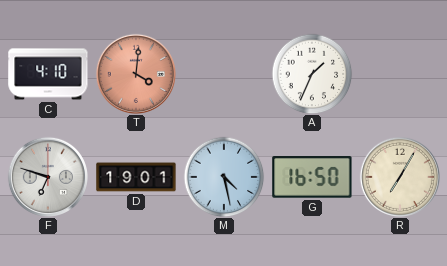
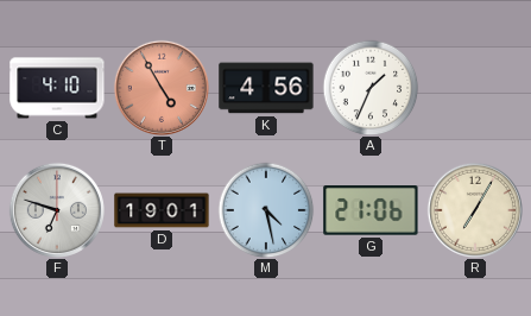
T: 4:01 -> 4:55 (162, 88)
K: none -> 4:56 (266, 88)
G: 16:50 -> 21:06 (371, 210)
